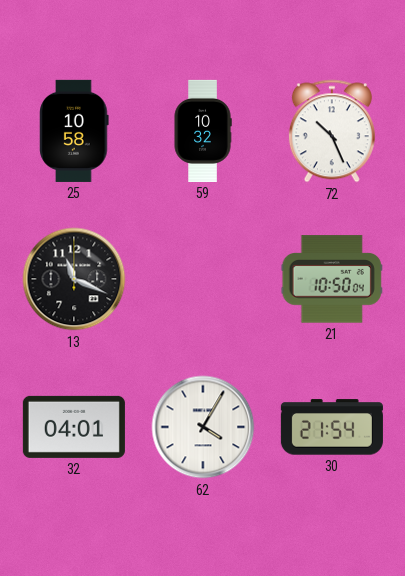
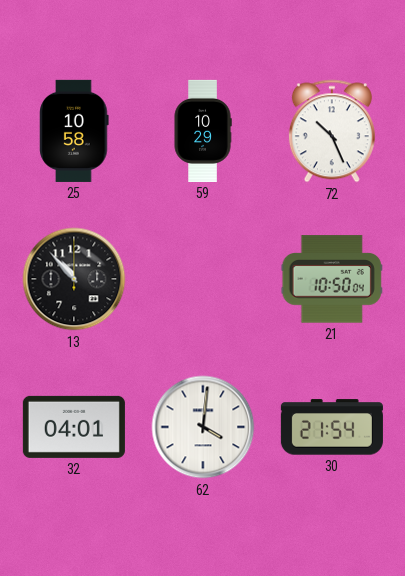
59: 10:32 -> 10:29 (203, 131)
13: 11:19 -> 10:53 (74, 279)
62: 4:05 -> 4:01 (203, 427)
